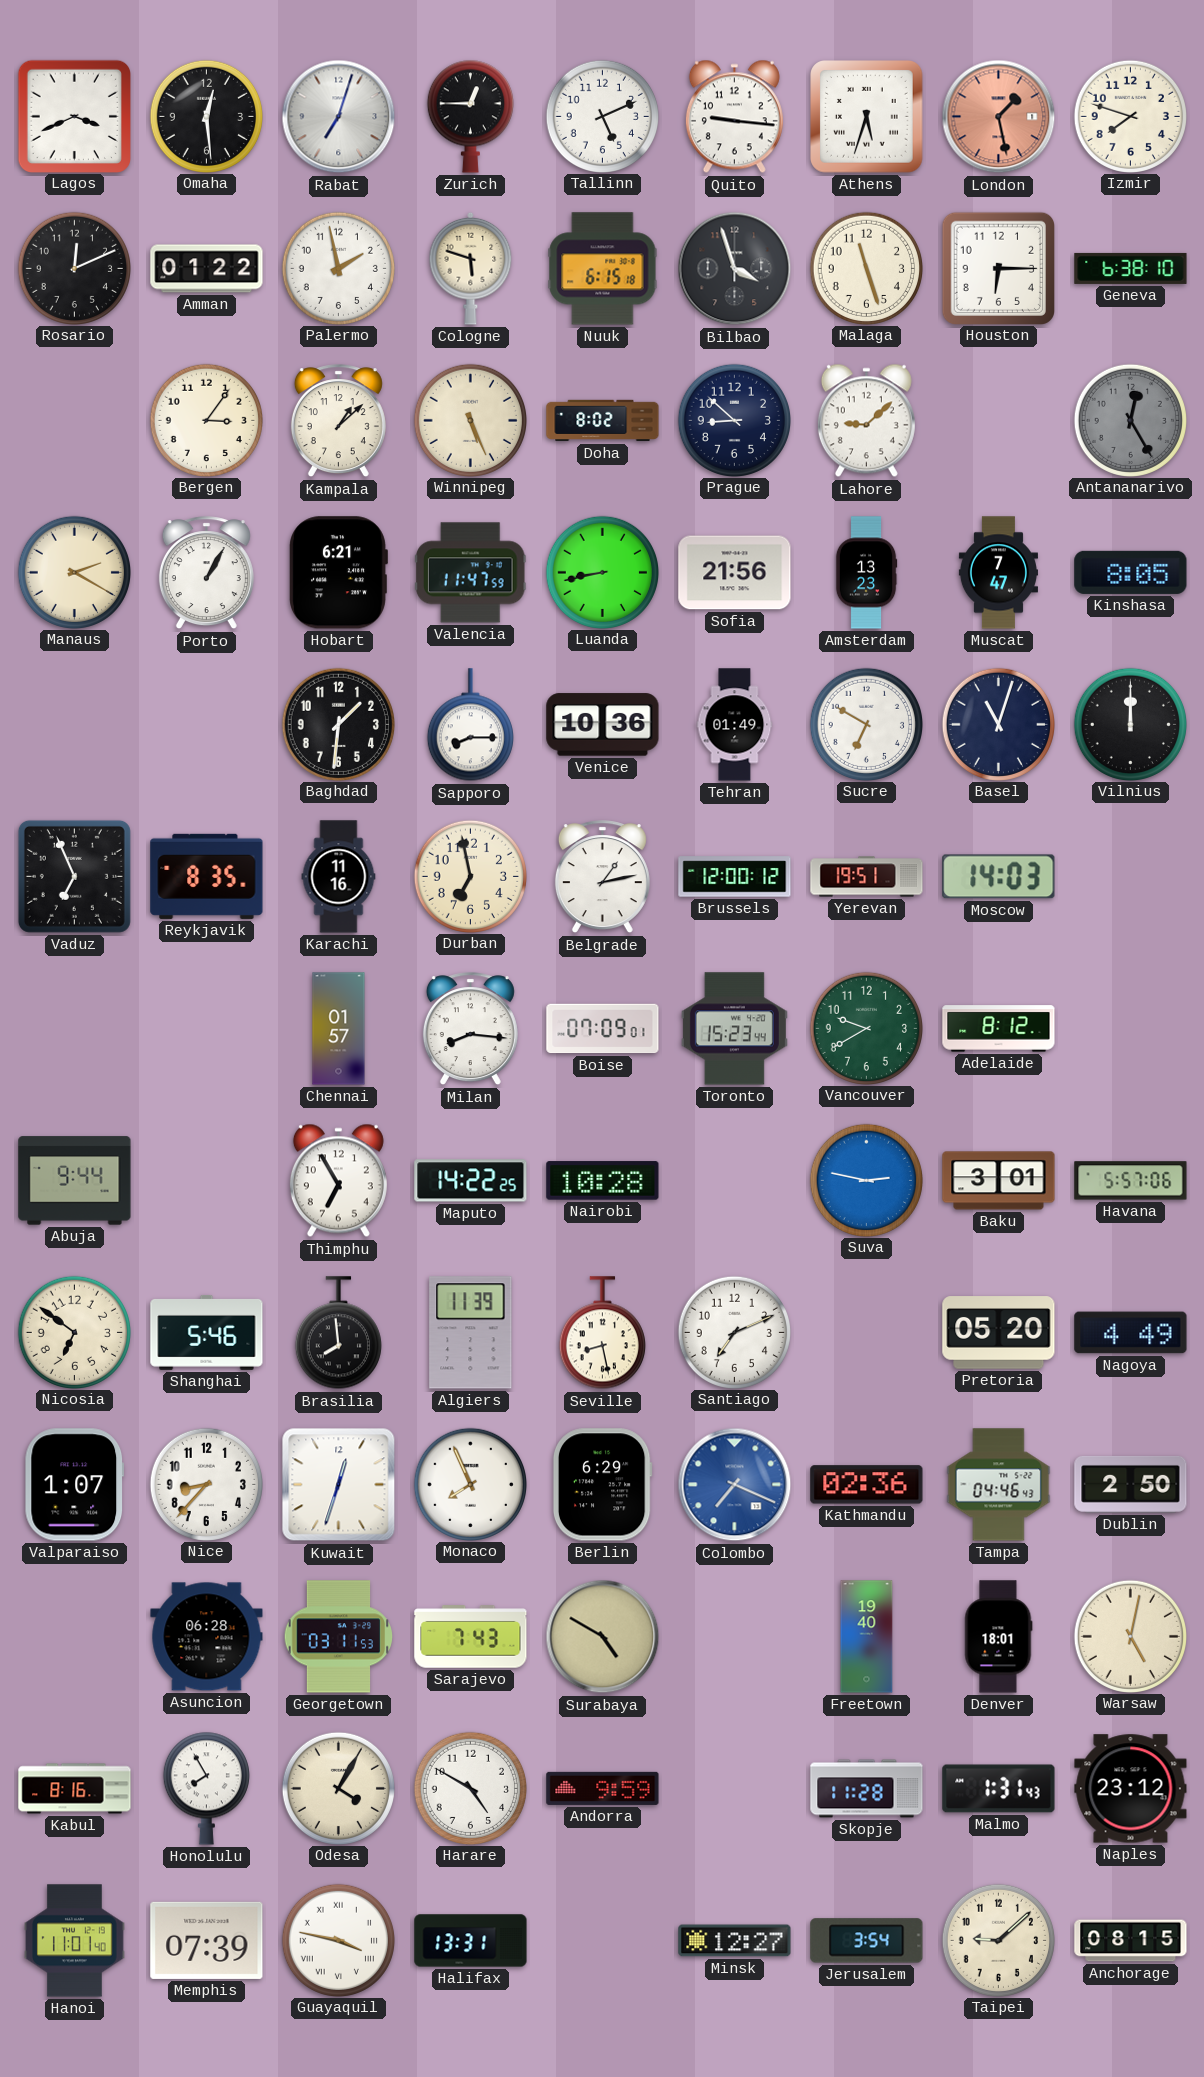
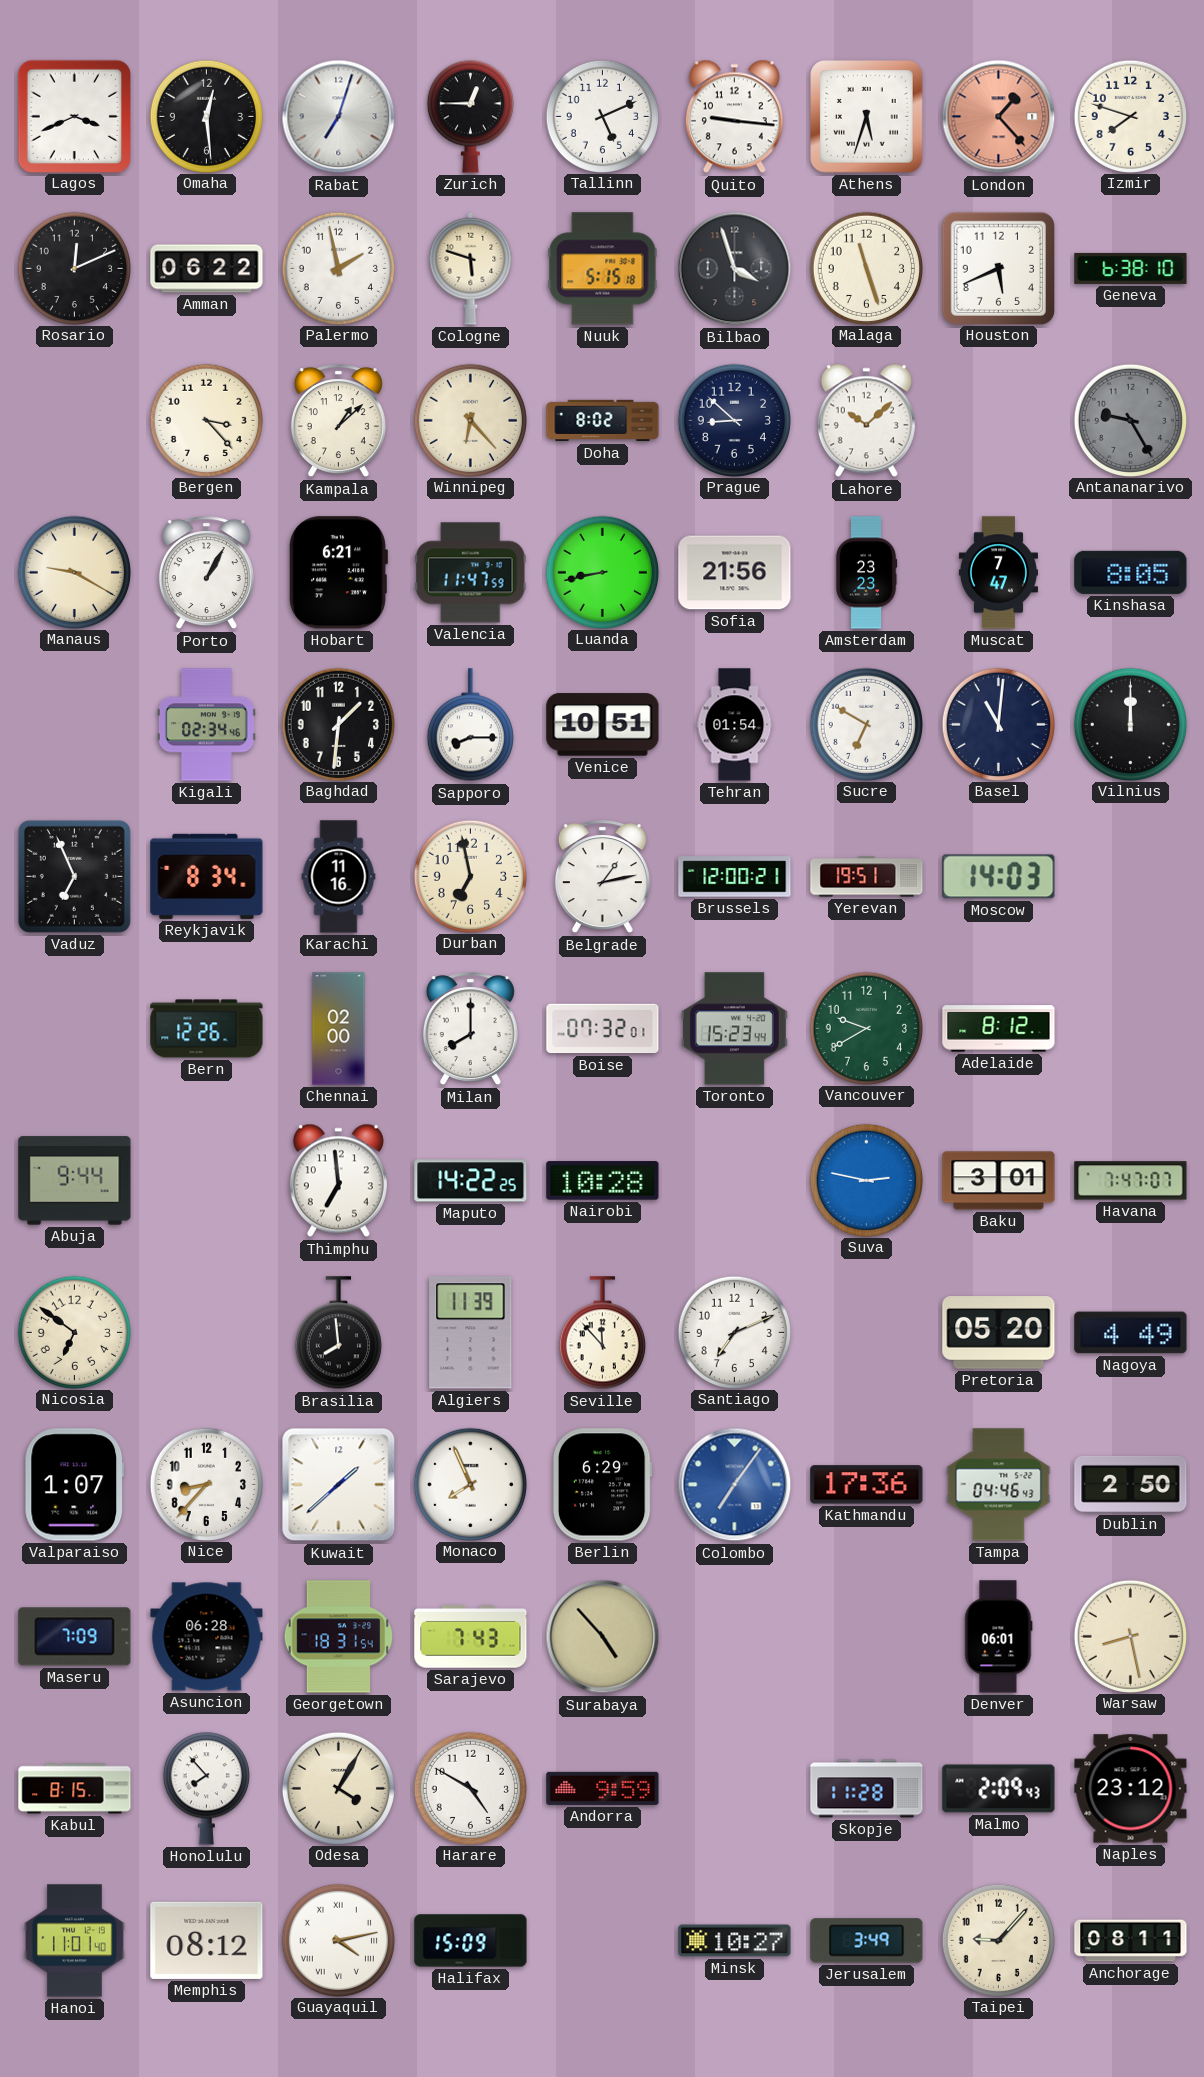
London: 1:28 -> 1:23 (999, 117)
Amman: 01:22 -> 06:22 (207, 269)
Nuuk: 6:15 -> 5:15 (603, 269)
Houston: 6:15 -> 5:41 (998, 268)
Bergen: 3:06 -> 3:23 (206, 420)
Winnipeg: 5:26 -> 6:23 (470, 420)
Lahore: 9:08 -> 10:08 (866, 421)
Antananarivo: 12:25 -> 9:25 (1130, 420)
Manaus: 2:20 -> 9:20 (74, 572)
Amsterdam: 13:23 -> 23:23 (866, 573)
Kigali: none -> 02:34 (206, 725)
Venice: 10:36 -> 10:51 (603, 725)
Tehran: 01:49 -> 01:54 (735, 725)
Basel: 11:03 -> 11:01 (998, 724)
Reykjavik: 8:35 -> 8:34 (207, 876)
Brussels: 12:00:12 -> 12:00:21 (735, 877)
Bern: none -> 12:26 (207, 1029)
Chennai: 01:57 -> 02:00 (339, 1029)
Milan: 8:16 -> 8:00 (470, 1029)
Boise: 07:09 -> 07:32 (603, 1029)
Thimphu: 6:55 -> 6:59 (338, 1181)
Havana: 5:57 -> 7:47 (1131, 1181)
Shanghai: 5:46 -> none (207, 1332)
Seville: 8:28 -> 11:53 (602, 1333)
Kuwait: 12:33 -> 1:38 (339, 1485)
Colombo: 7:19 -> 7:06 (735, 1485)
Kathmandu: 02:36 -> 17:36 (867, 1485)
Maseru: none -> 7:09 (75, 1637)
Georgetown: 03:11 -> 18:31 (339, 1637)
Surabaya: 4:50 -> 4:53 (603, 1637)
Freetown: 19:40 -> none (867, 1637)
Denver: 18:01 -> 06:01 (999, 1637)
Warsaw: 5:02 -> 8:28 (1130, 1636)
Kabul: 8:16 -> 8:15 (75, 1789)
Honolulu: 7:55 -> 7:53 (206, 1788)
Malmo: 1:31 -> 2:09 (999, 1789)
Memphis: 07:39 -> 08:12 (207, 1940)
Guayaquil: 3:47 -> 4:13 (338, 1940)
Halifax: 13:31 -> 15:09 (471, 1941)
Minsk: 12:27 -> 10:27 (735, 1941)
Jerusalem: 3:54 -> 3:49 (867, 1941)
Taipei: 9:08 -> 9:07 (998, 1940)
Anchorage: 08:15 -> 08:11 (1131, 1941)
